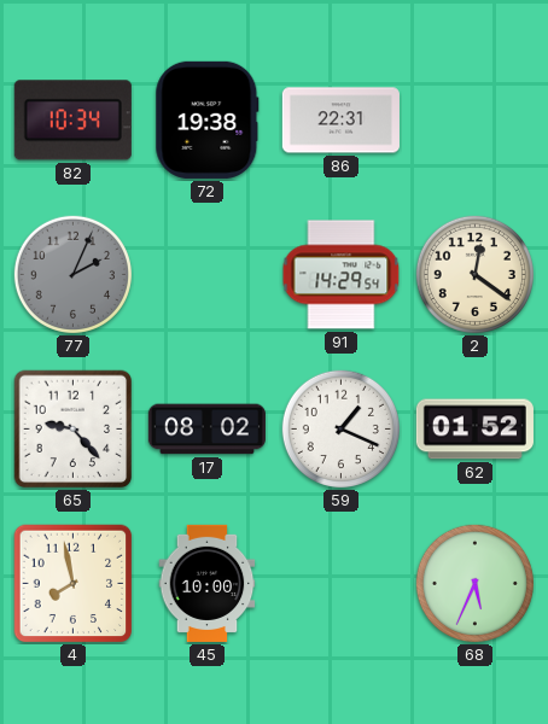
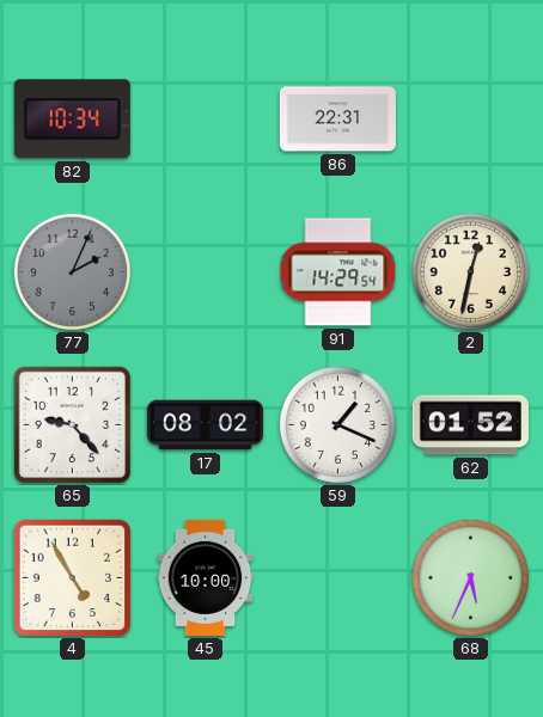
72: 19:38 -> none (208, 119)
2: 12:21 -> 12:32 (470, 271)
4: 7:58 -> 4:55 (73, 578)
